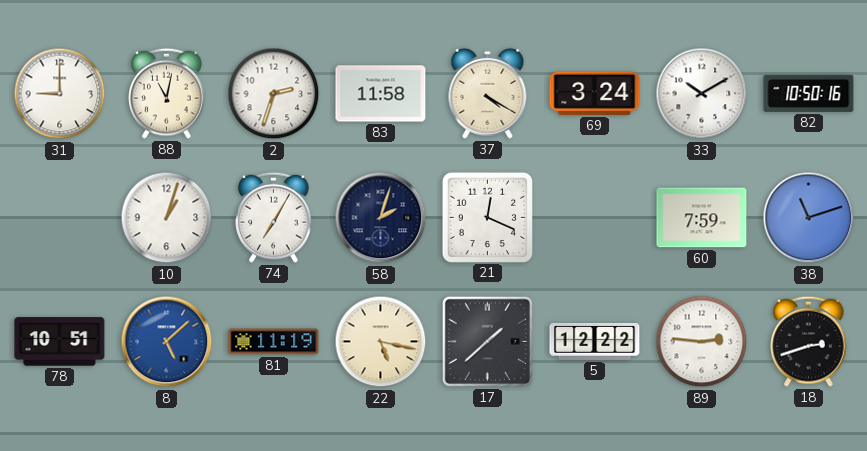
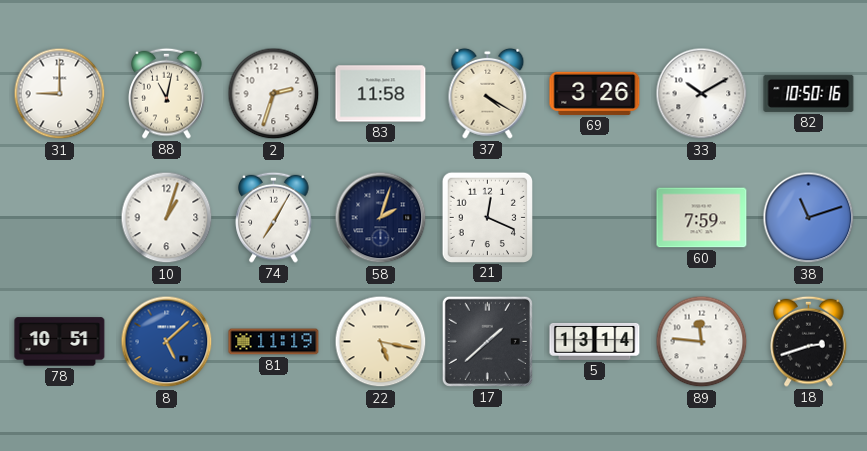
69: 3:24 -> 3:26 (595, 93)
5: 12:22 -> 13:14 (595, 341)
89: 2:46 -> 11:46 (702, 342)
